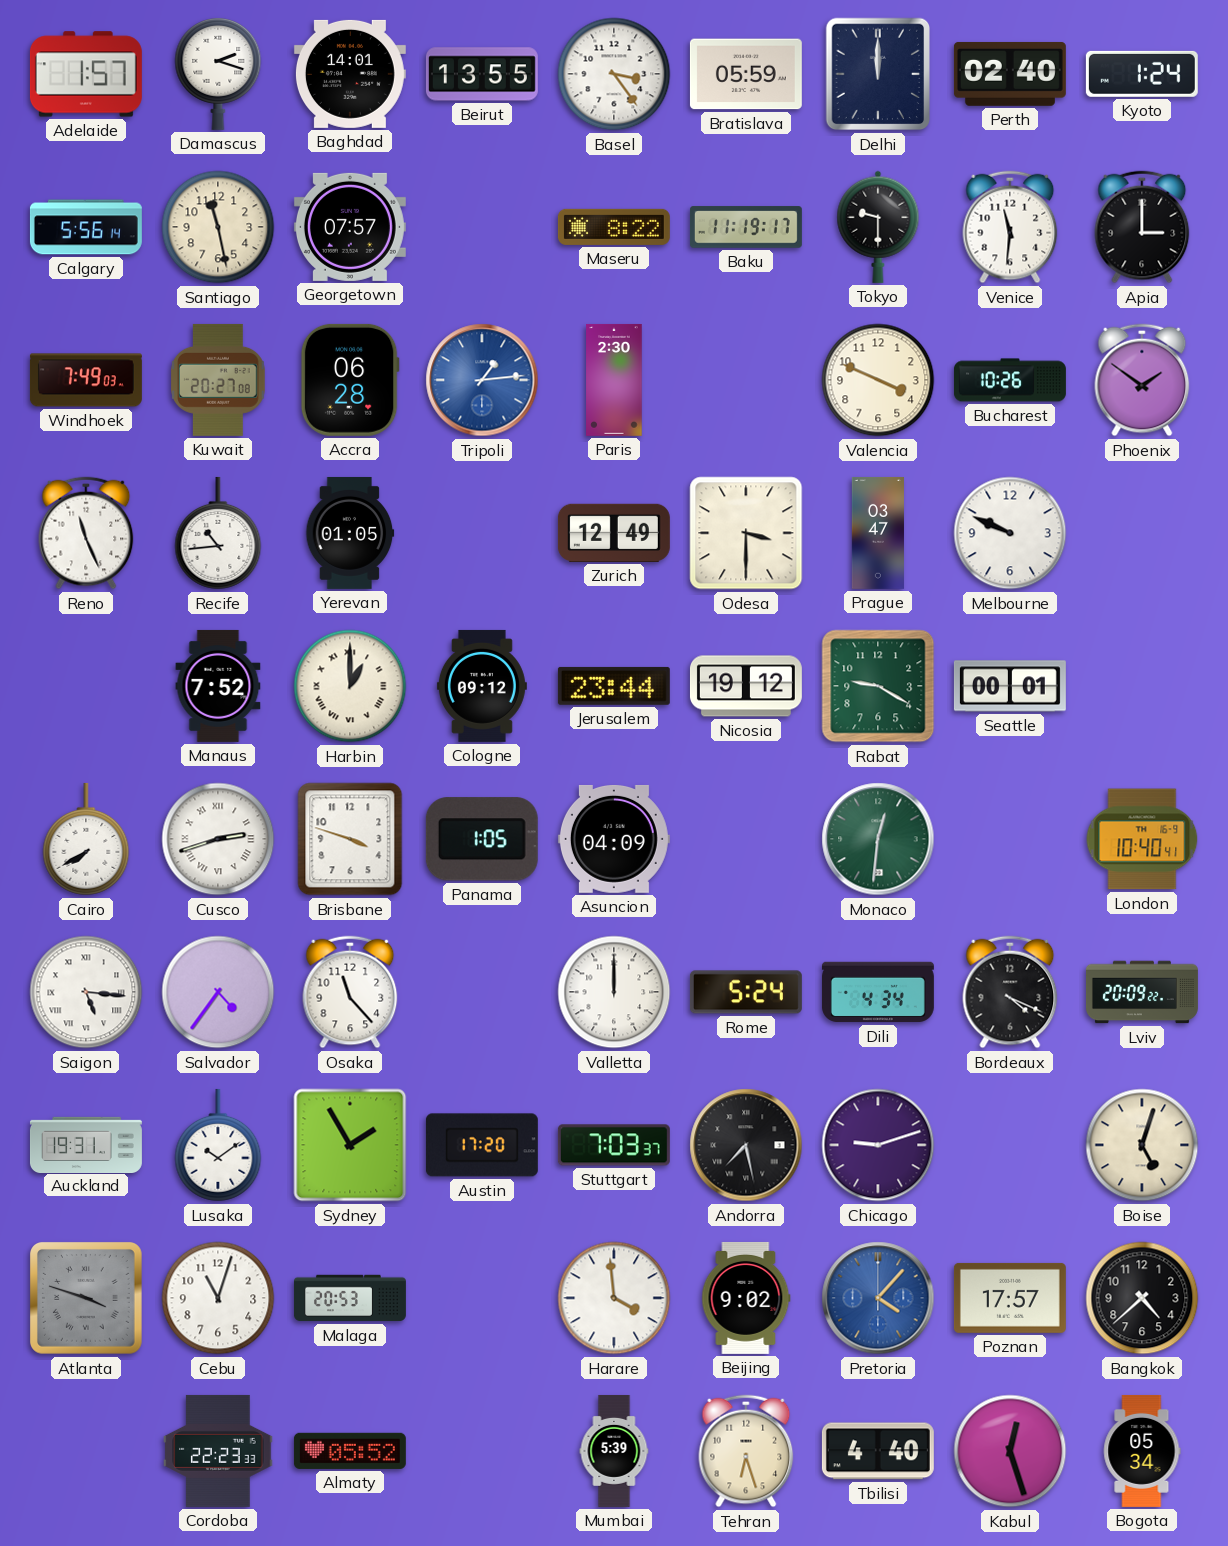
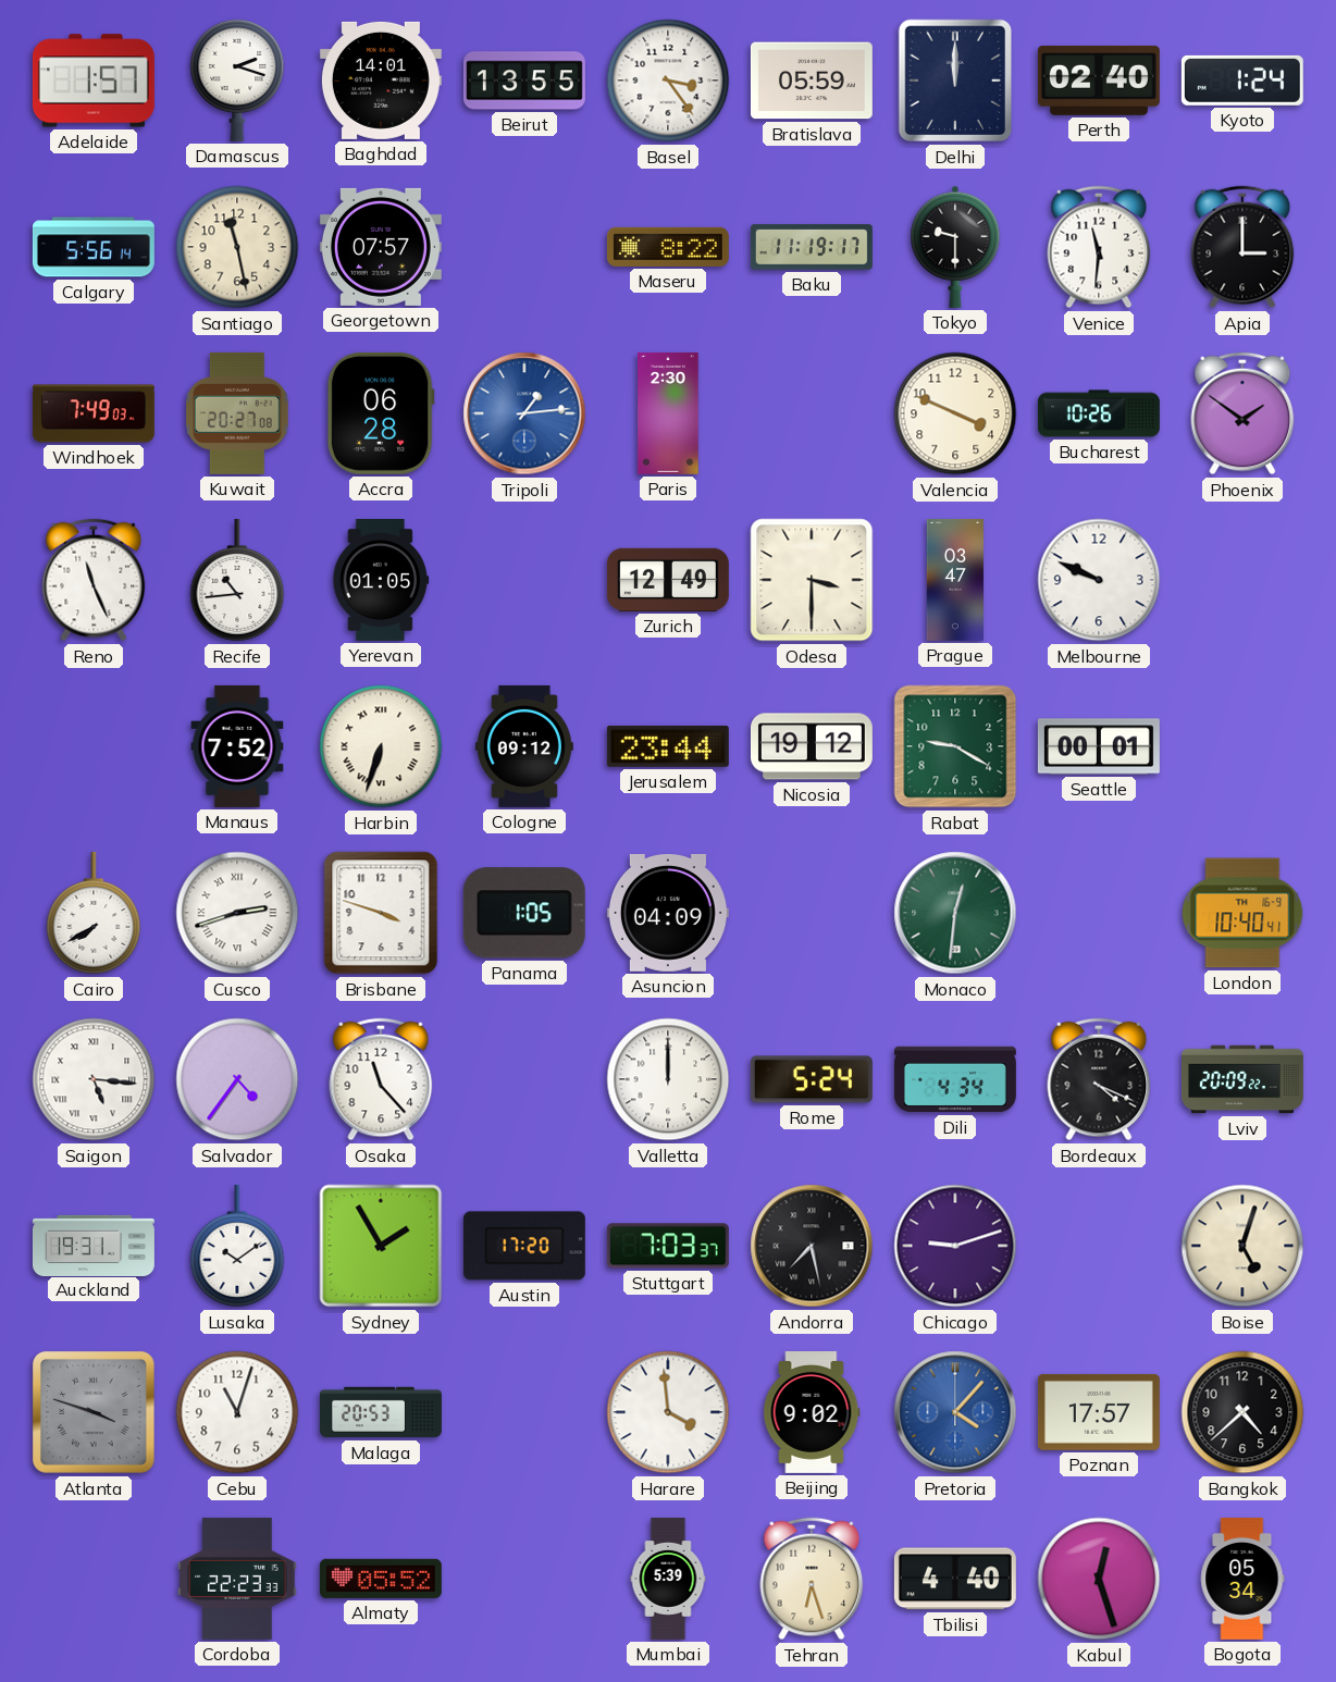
Harbin: 1:00 -> 6:33 (381, 746)
